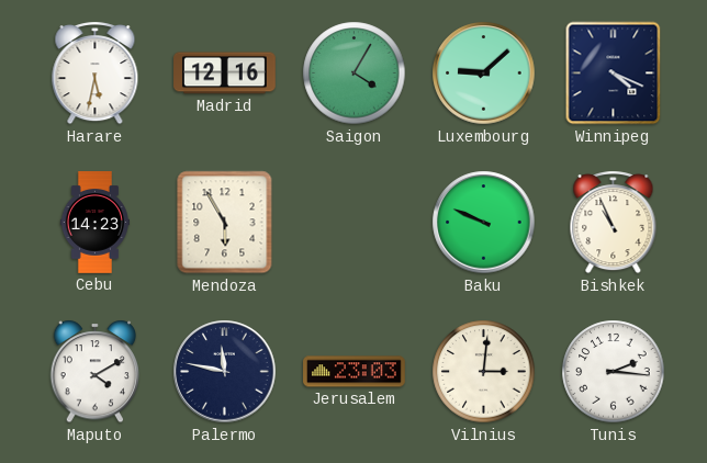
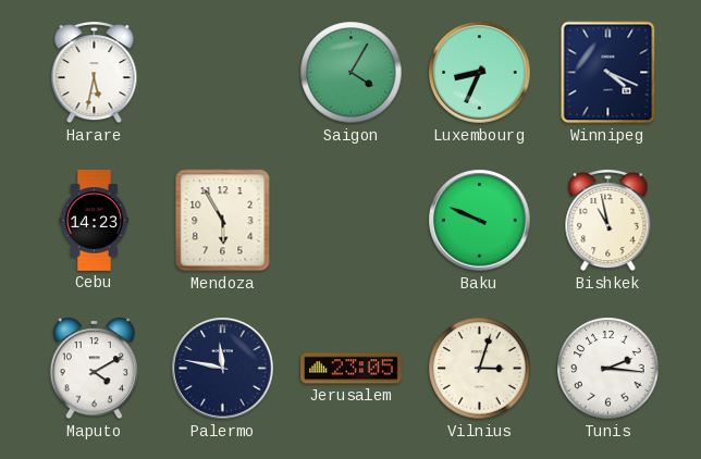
Madrid: 12:16 -> none (225, 74)
Luxembourg: 9:08 -> 8:34 (480, 73)
Bishkek: 10:56 -> 10:58 (608, 221)
Jerusalem: 23:03 -> 23:05 (352, 369)
Vilnius: 3:01 -> 3:03 (480, 369)
